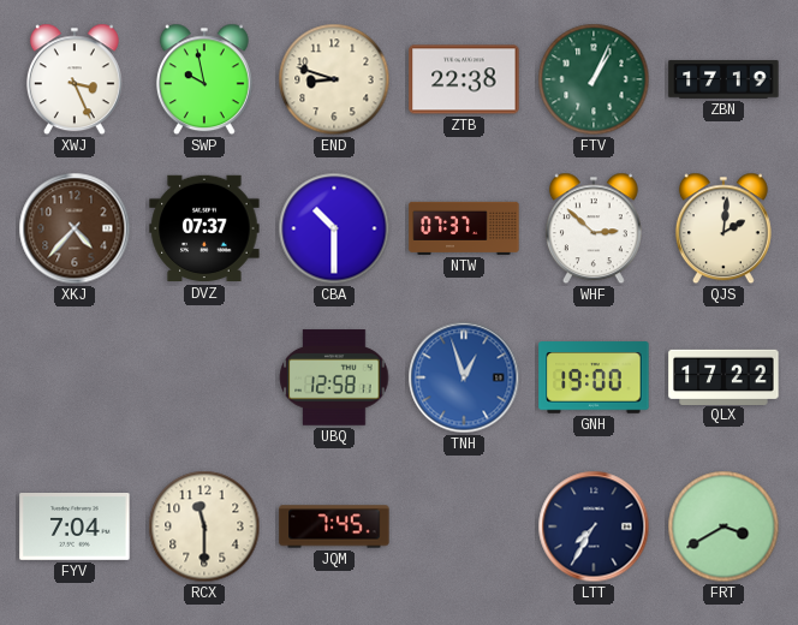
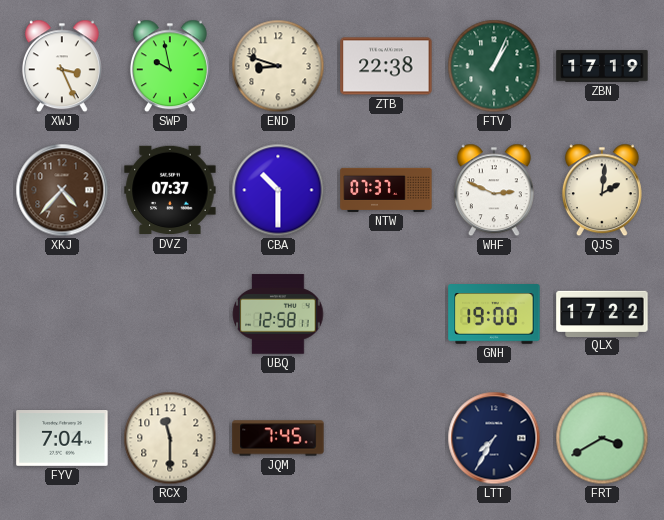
WHF: 2:52 -> 2:49 (494, 190)
TNH: 12:57 -> none (464, 377)
